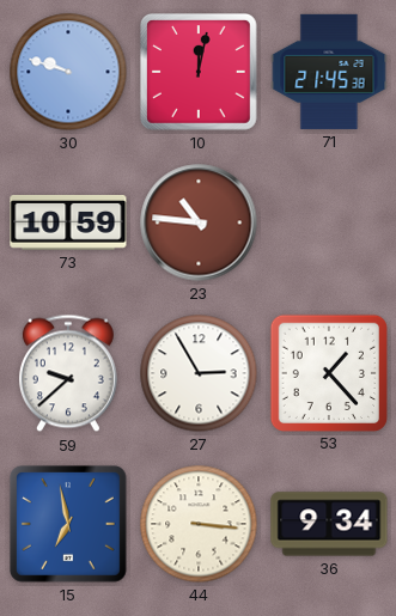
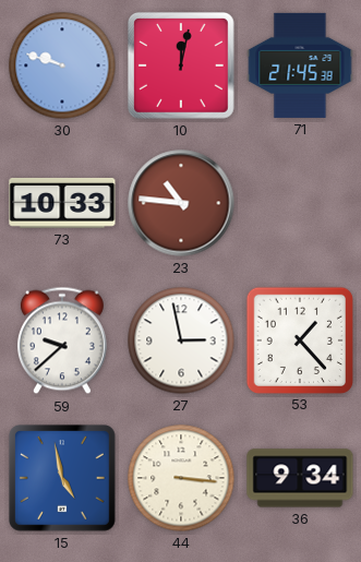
73: 10:59 -> 10:33 (62, 203)
27: 2:55 -> 2:58 (181, 340)
15: 6:58 -> 4:58 (63, 479)
